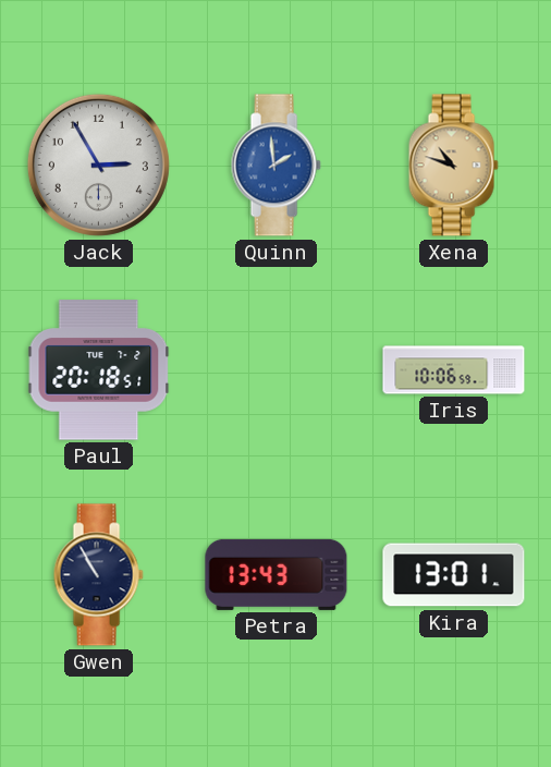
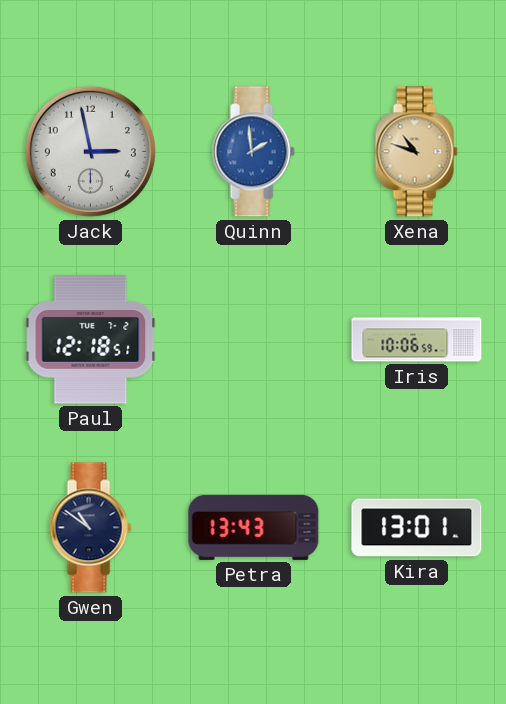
Jack: 2:55 -> 2:58 (90, 151)
Paul: 20:18 -> 12:18 (91, 340)
Gwen: 10:55 -> 10:51 (90, 528)
